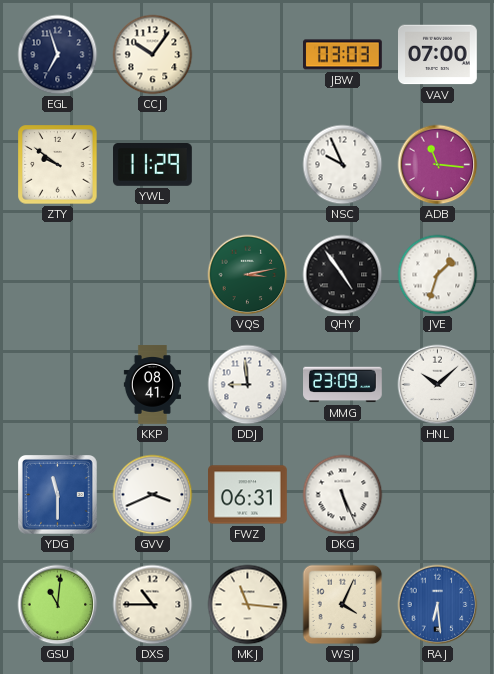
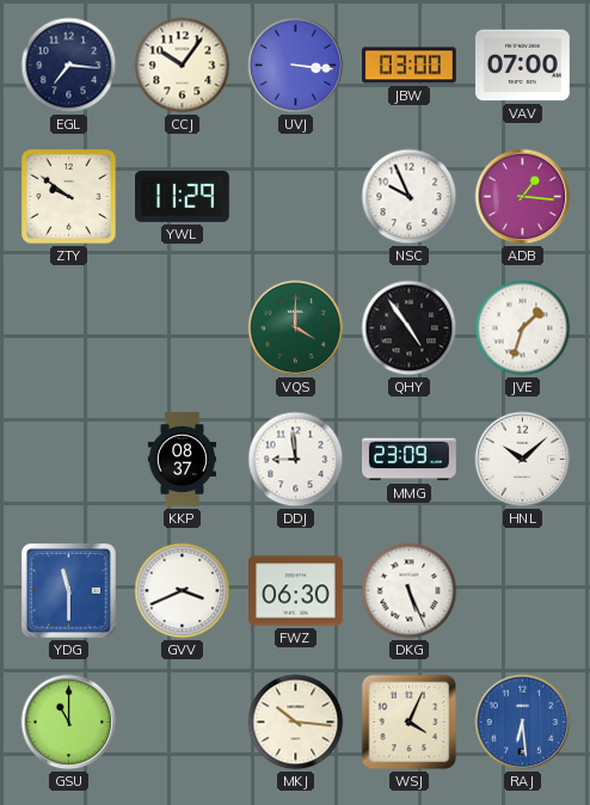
EGL: 6:57 -> 7:16 (69, 66)
UVJ: none -> 3:16 (296, 66)
JBW: 03:03 -> 03:00 (410, 66)
ADB: 11:16 -> 1:16 (523, 197)
VQS: 3:13 -> 4:00 (296, 328)
KKP: 08:41 -> 08:37 (182, 460)
FWZ: 06:31 -> 06:30 (296, 591)
GSU: 11:01 -> 11:00 (69, 723)
DXS: 10:45 -> none (153, 605)
MKJ: 11:16 -> 10:16 (296, 723)
